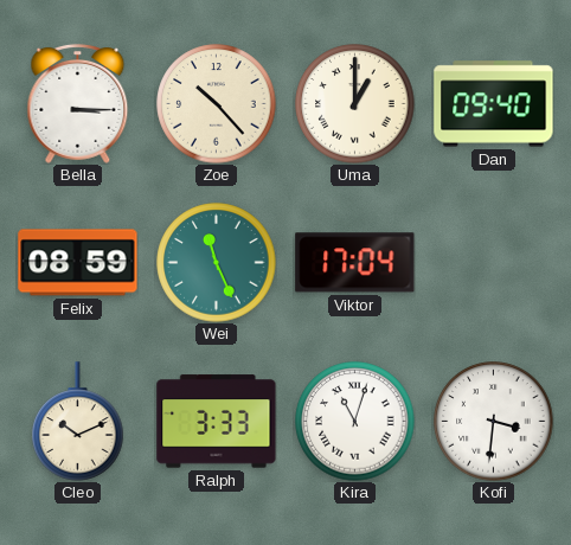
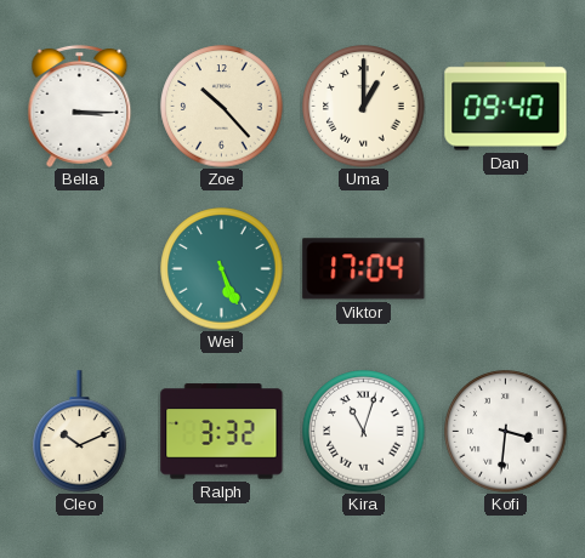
Felix: 08:59 -> none (78, 263)
Wei: 11:26 -> 5:26 (222, 269)
Ralph: 3:33 -> 3:32 (222, 432)
